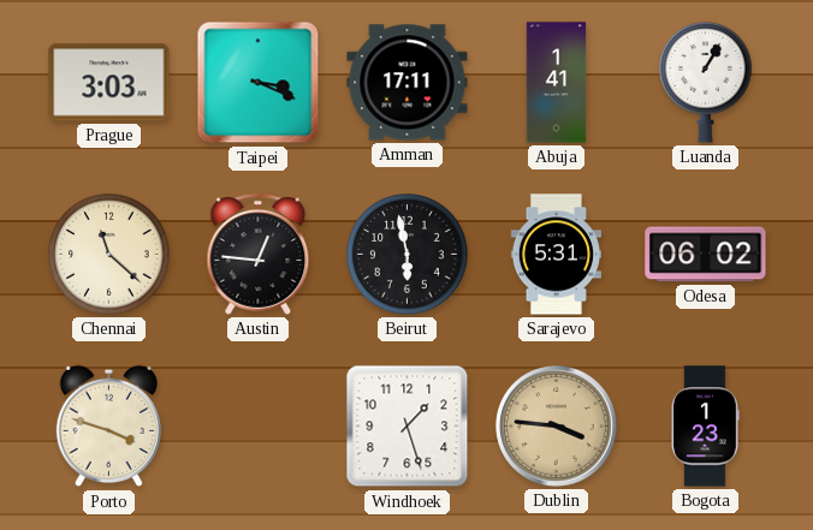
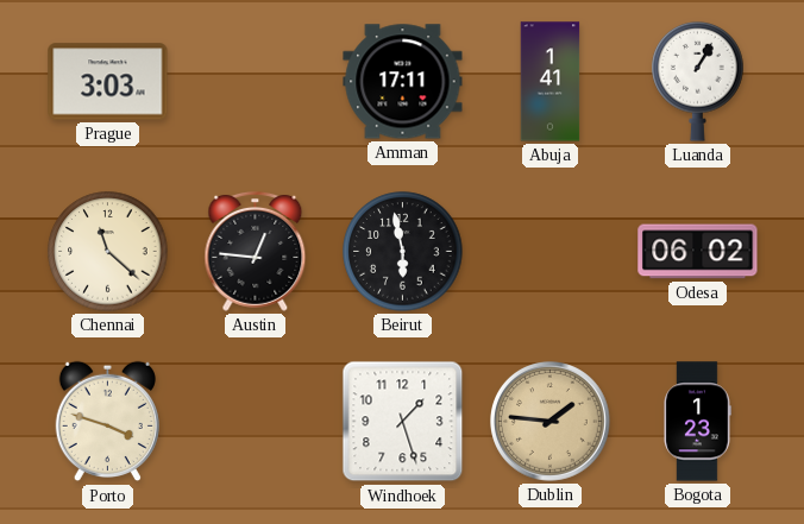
Taipei: 3:19 -> none (259, 83)
Sarajevo: 5:31 -> none (556, 255)
Dublin: 3:46 -> 1:46 (551, 422)
